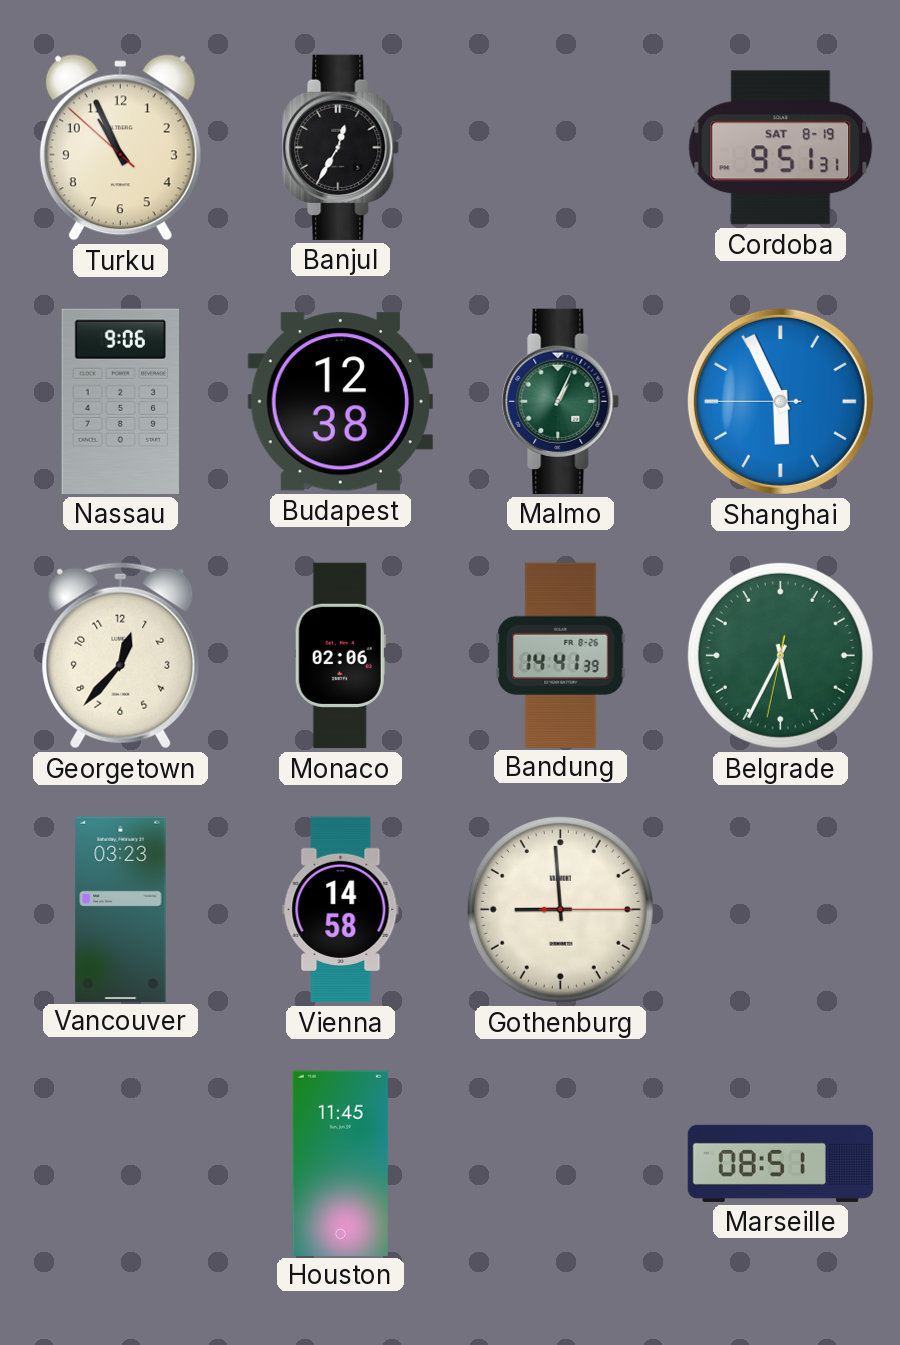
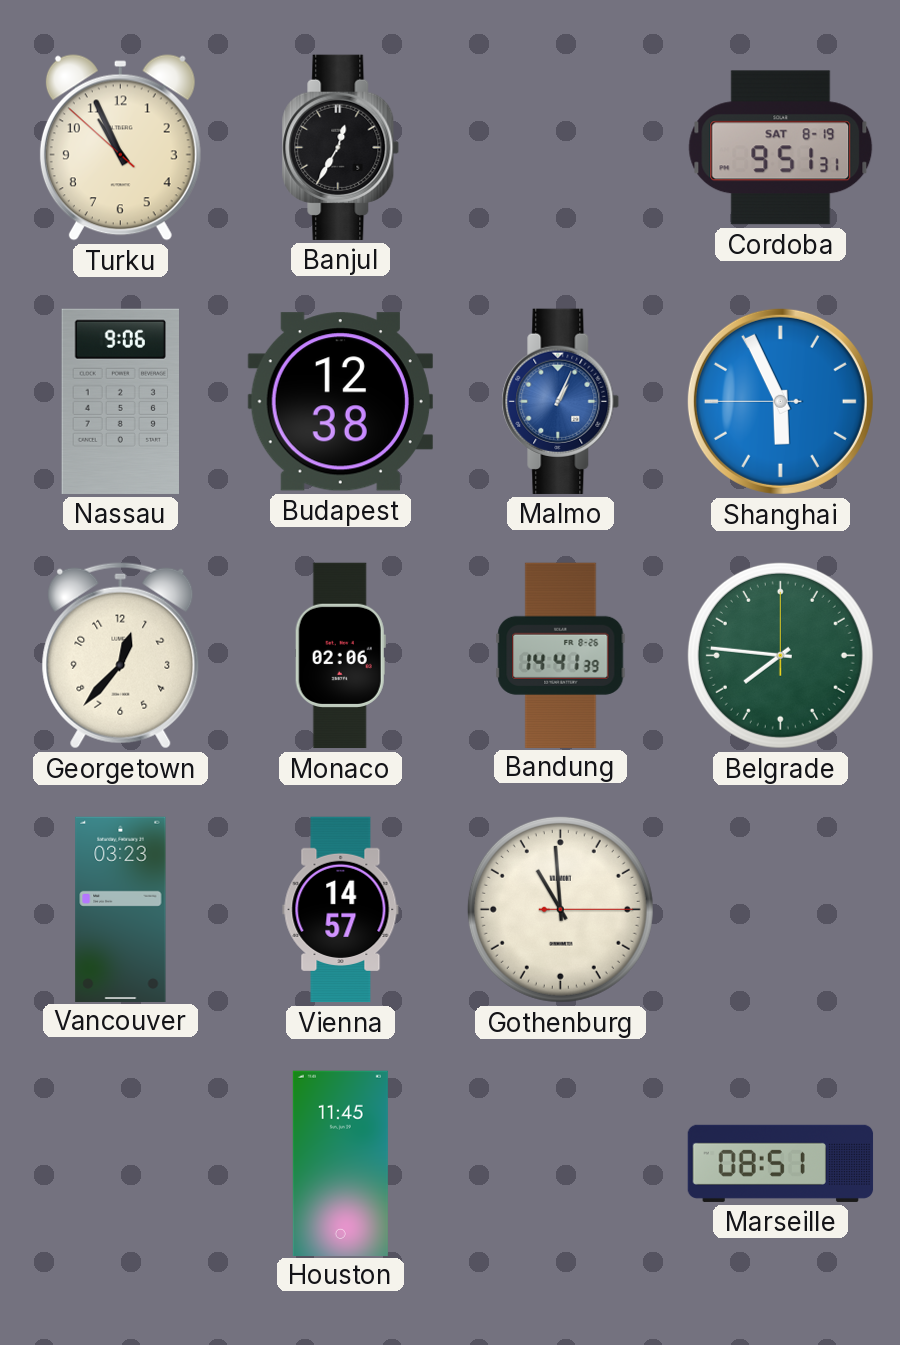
Malmo dial: green -> blue (561, 401)
Belgrade: 5:34 -> 7:46 (780, 655)
Vienna: 14:58 -> 14:57 (341, 910)
Gothenburg: 8:59 -> 10:59 (560, 909)
